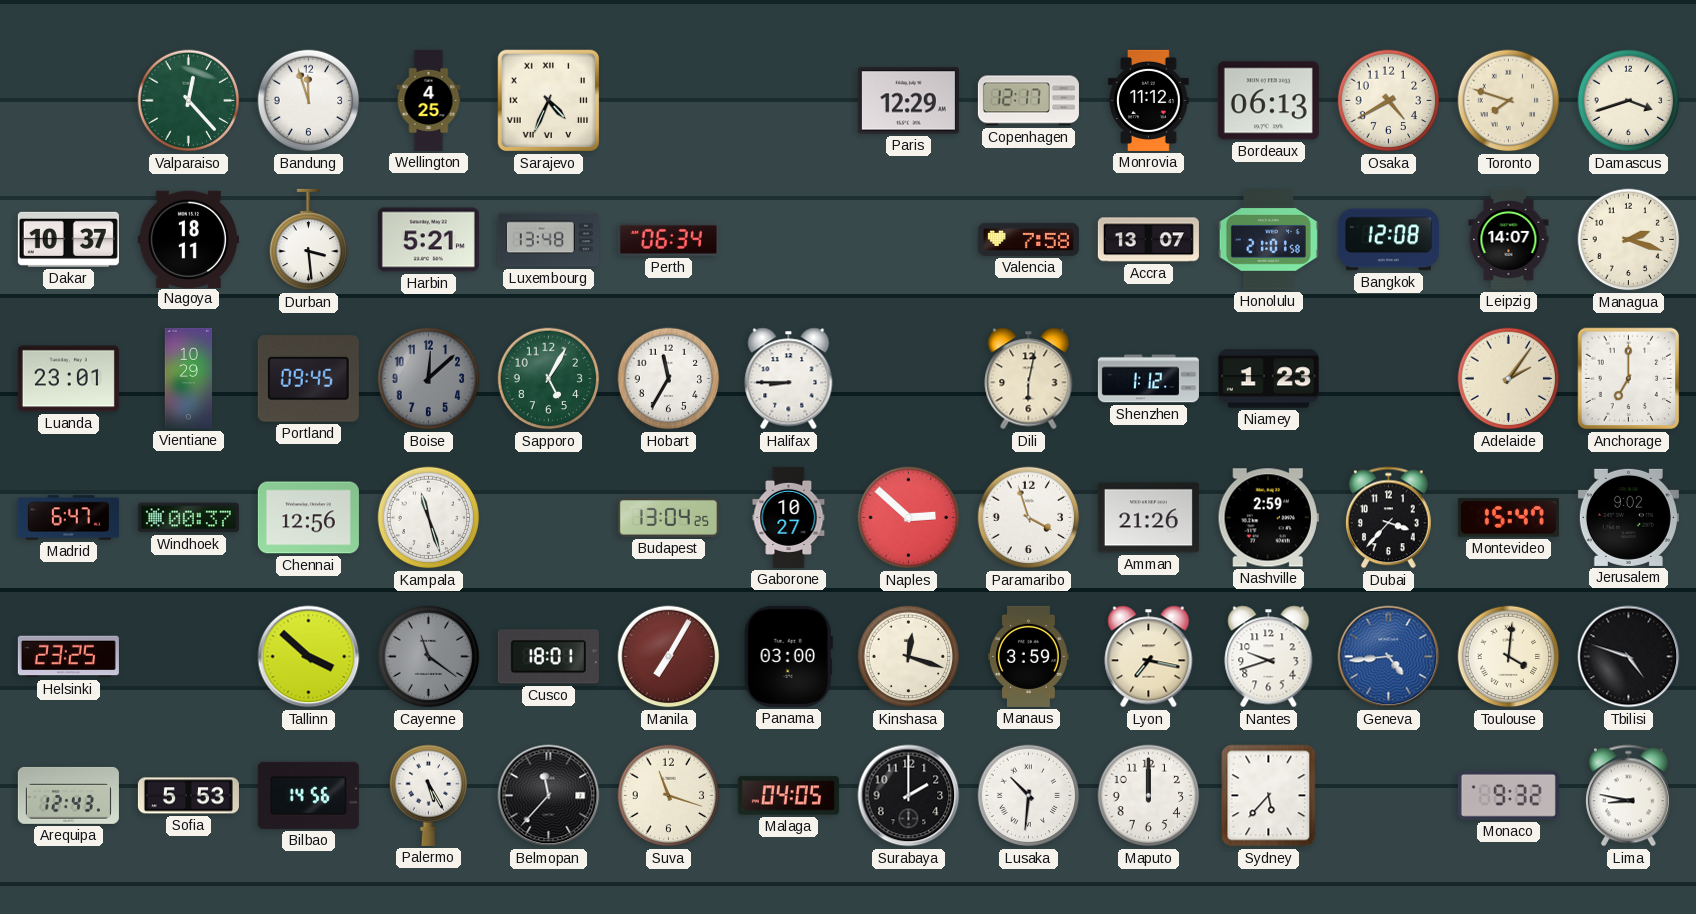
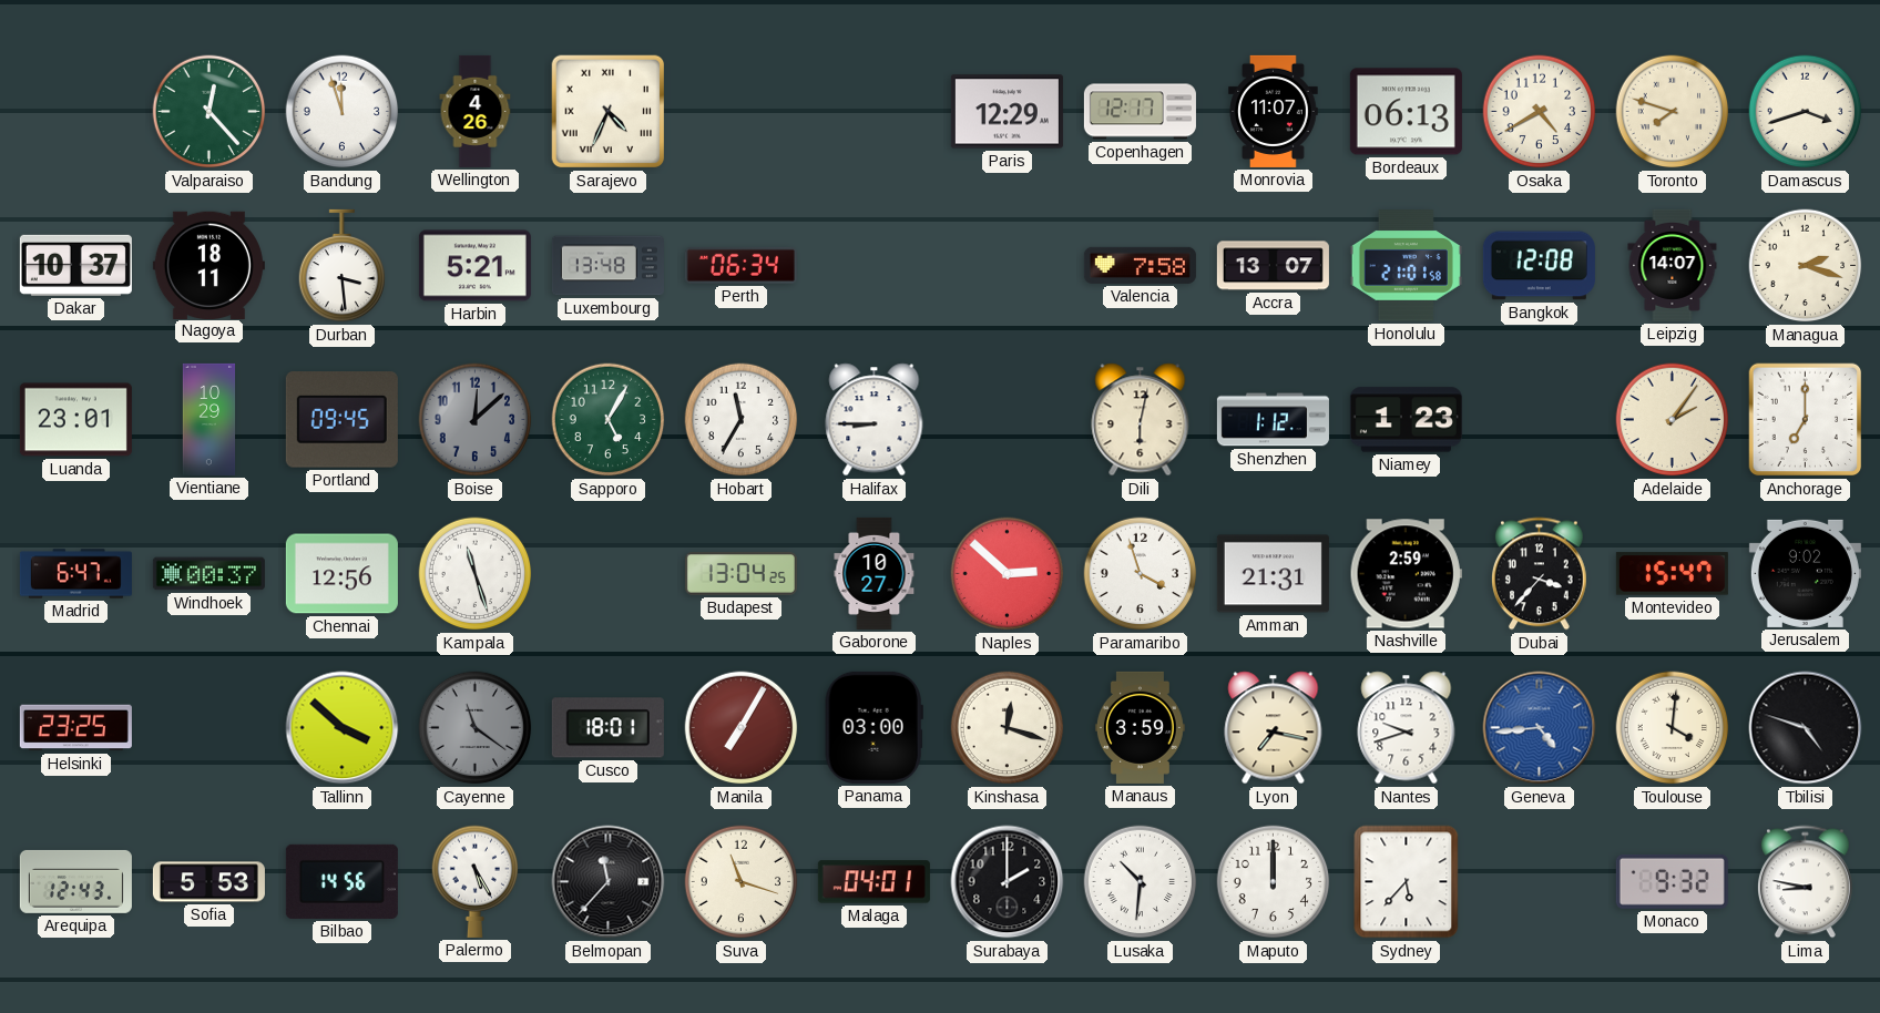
Wellington: 4:25 -> 4:26 (476, 111)
Monrovia: 11:12 -> 11:07 (1274, 111)
Amman: 21:26 -> 21:31 (1273, 574)
Malaga: 04:05 -> 04:01 (873, 882)
